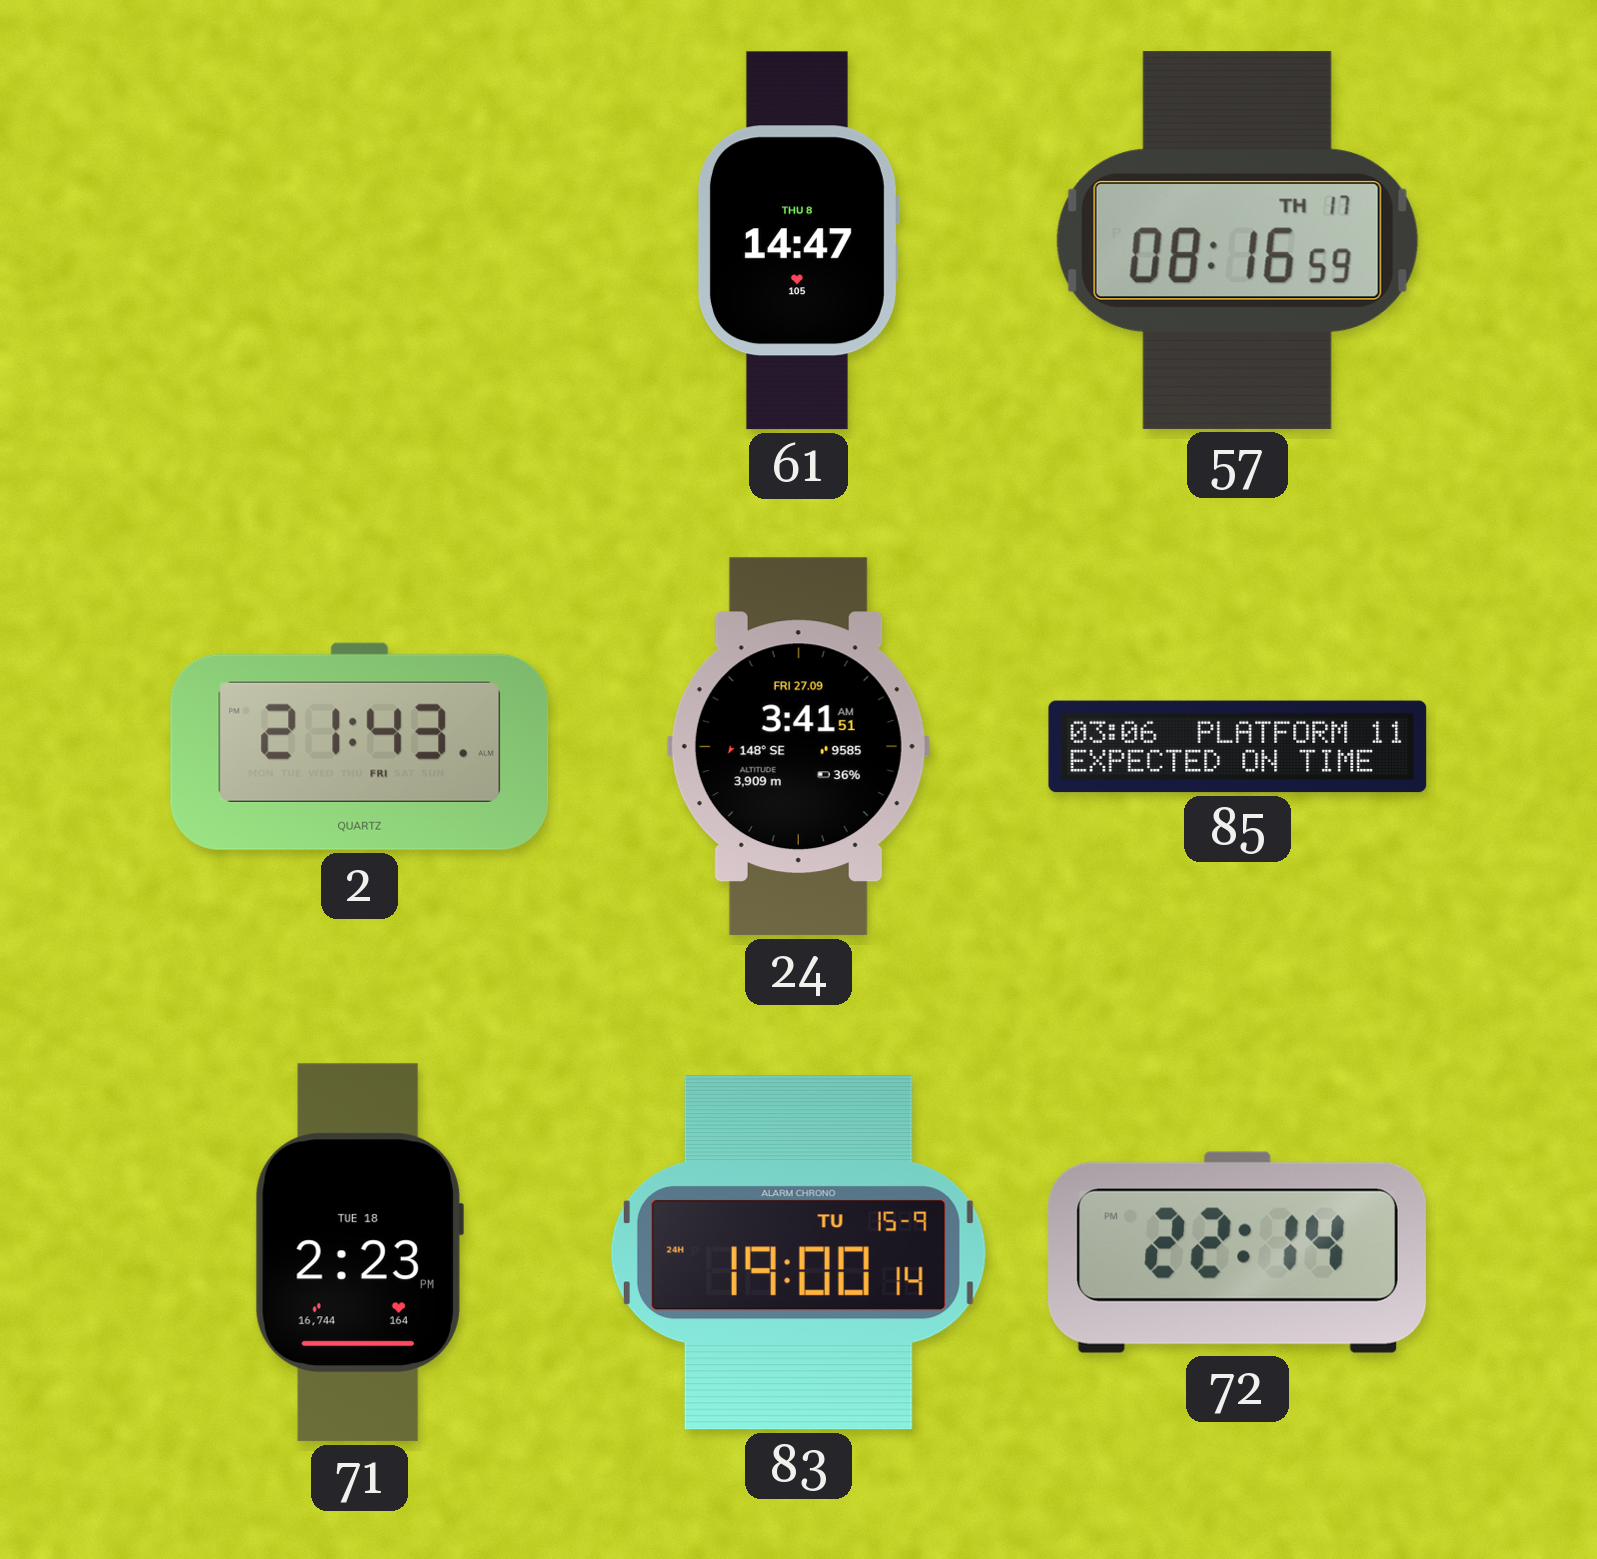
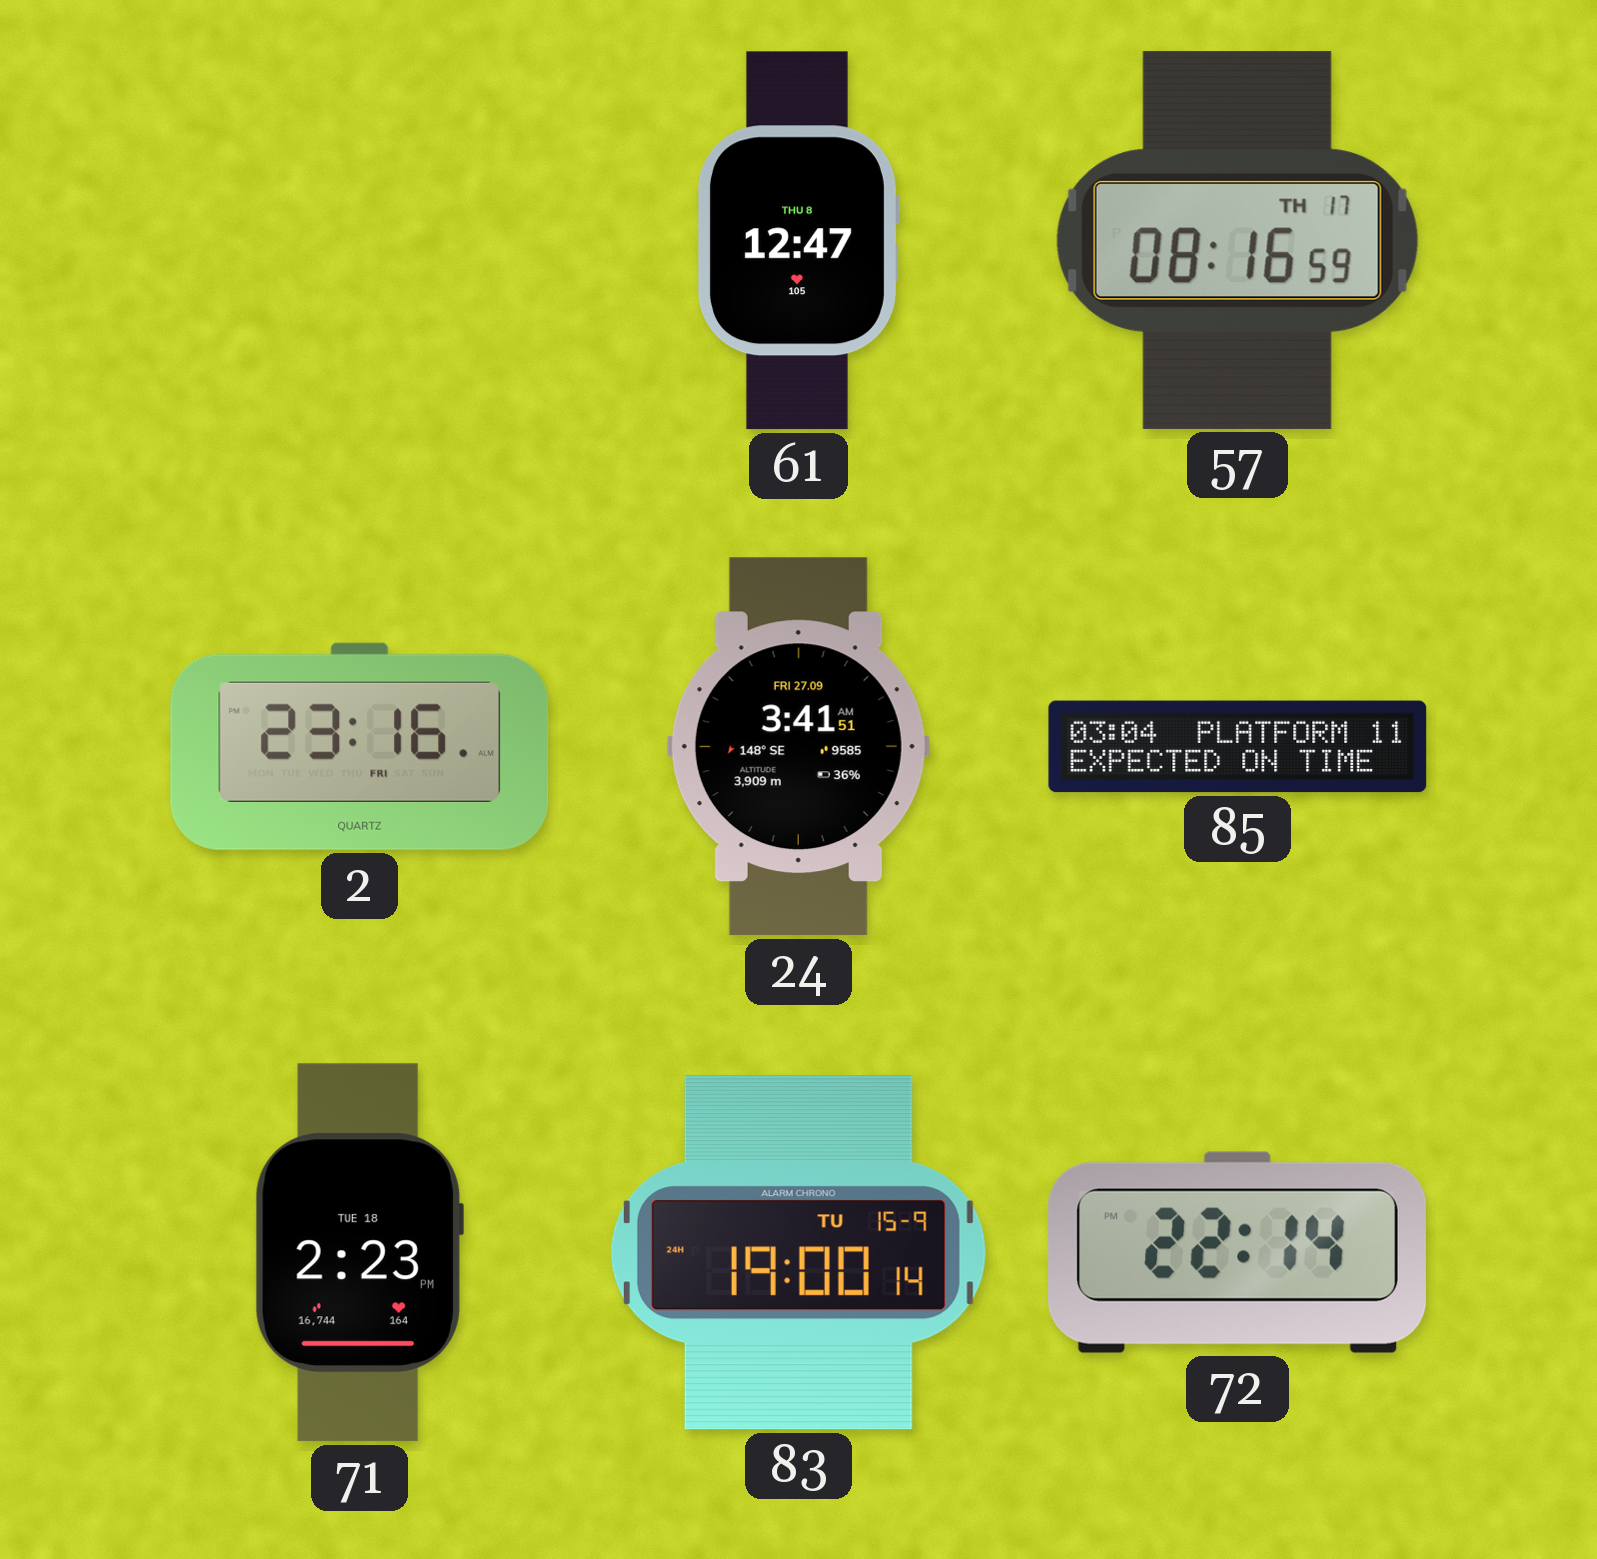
61: 14:47 -> 12:47 (798, 241)
2: 21:43 -> 23:16 (360, 746)
85: 03:06 -> 03:04 (1238, 747)
